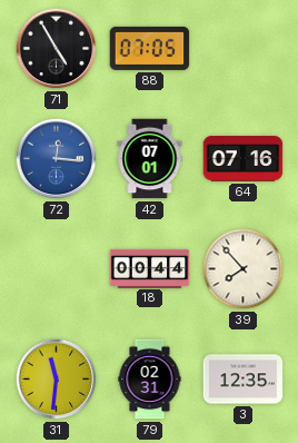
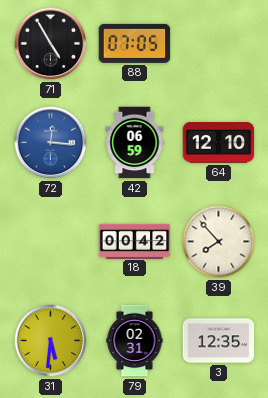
42: 07:01 -> 06:59 (135, 143)
64: 07:16 -> 12:10 (219, 143)
18: 00:44 -> 00:42 (135, 241)
31: 11:31 -> 5:31 (51, 341)
